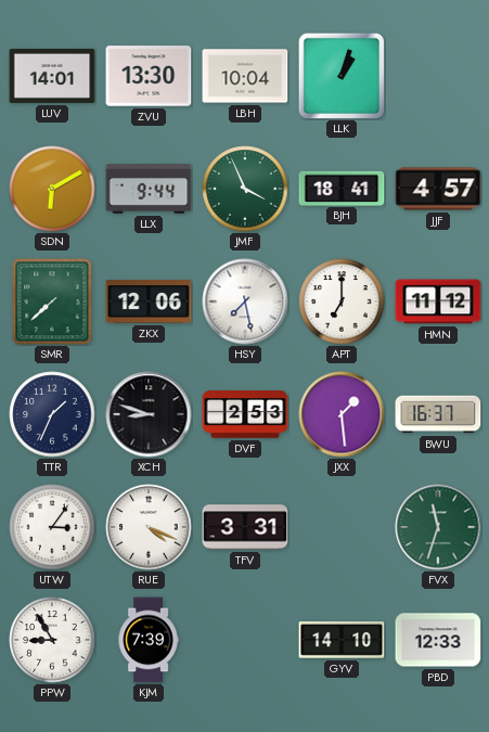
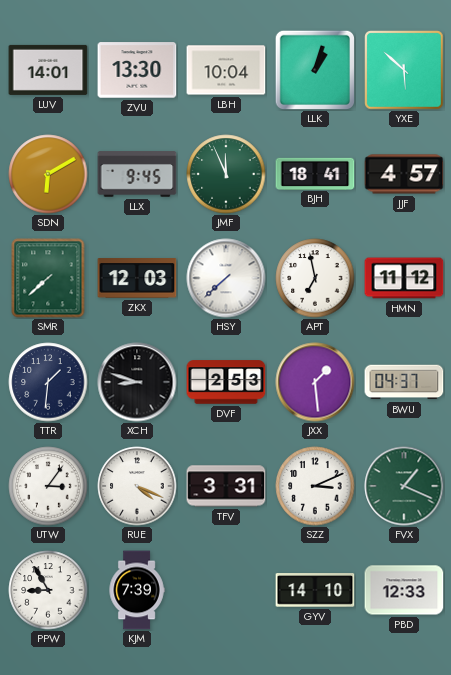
YXE: none -> 5:52 (404, 70)
LLX: 9:44 -> 9:45 (137, 174)
JMF: 3:56 -> 11:56 (226, 174)
ZKX: 12:06 -> 12:03 (137, 278)
HSY: 7:28 -> 7:38 (226, 278)
APT: 7:00 -> 6:58 (315, 278)
TTR: 1:34 -> 1:31 (48, 382)
BWU: 16:37 -> 04:37 (404, 382)
SZZ: none -> 3:11 (315, 486)
FVX: 11:33 -> 1:19 (404, 486)
